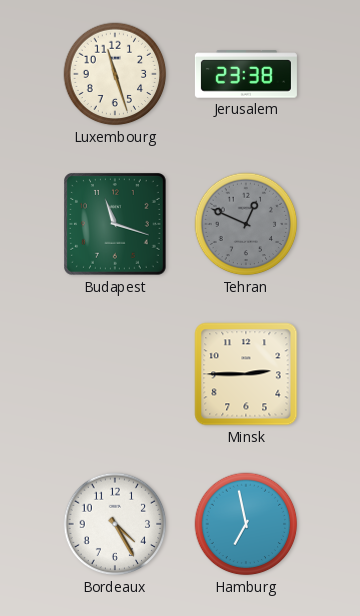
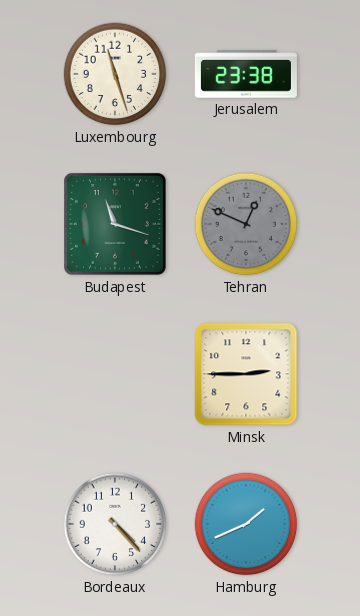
Bordeaux: 4:25 -> 4:23 (115, 524)
Hamburg: 6:58 -> 1:41 (246, 524)
